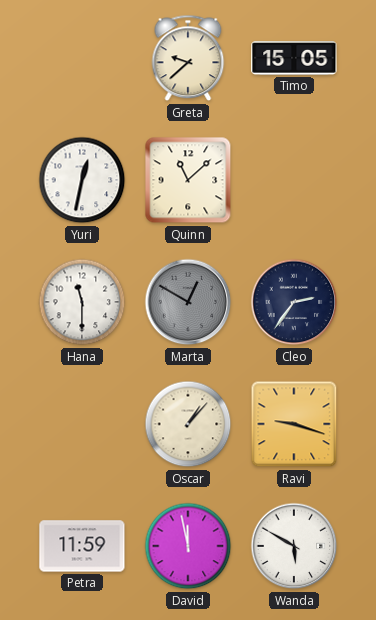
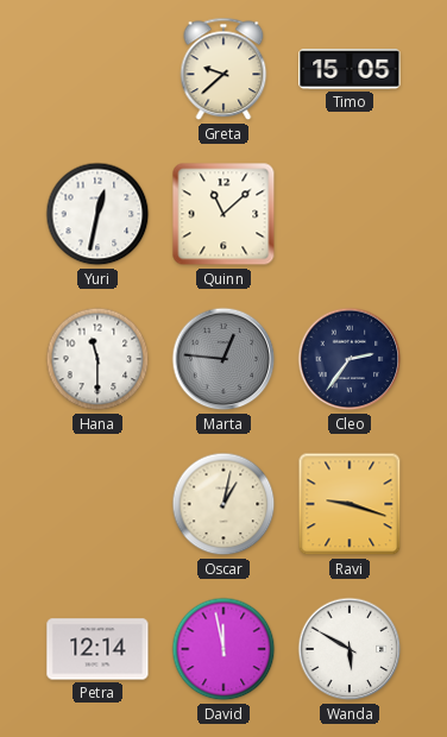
Marta: 12:50 -> 12:46 (223, 359)
Oscar: 1:07 -> 1:02 (223, 504)
Petra: 11:59 -> 12:14 (97, 649)
